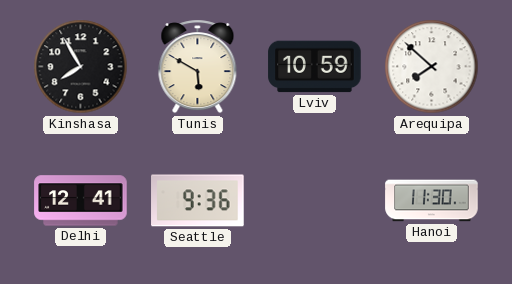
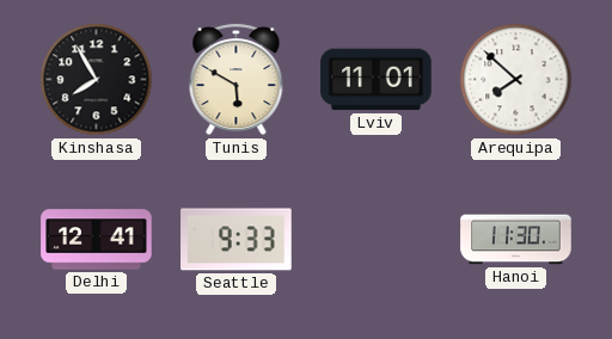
Lviv: 10:59 -> 11:01 (377, 80)
Seattle: 9:36 -> 9:33 (237, 240)
